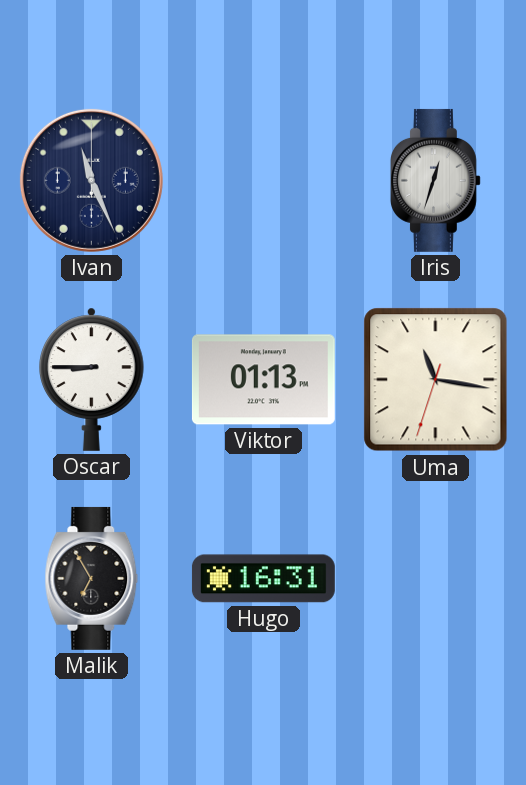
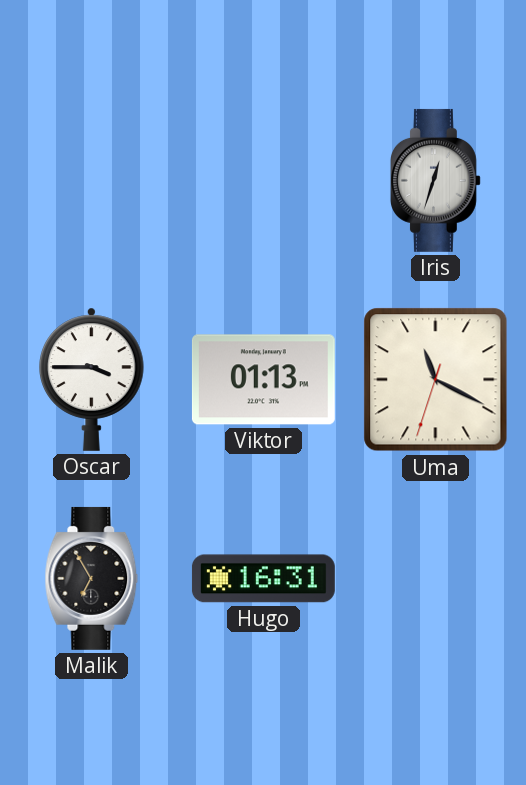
Ivan: 11:26 -> none (91, 180)
Oscar: 8:45 -> 3:45 (92, 379)
Uma: 11:16 -> 11:19 (436, 380)
